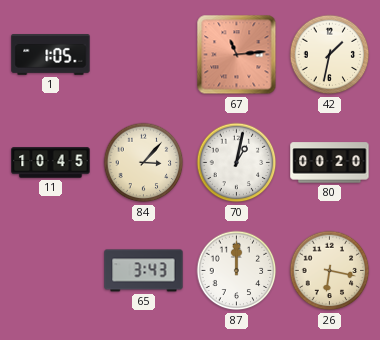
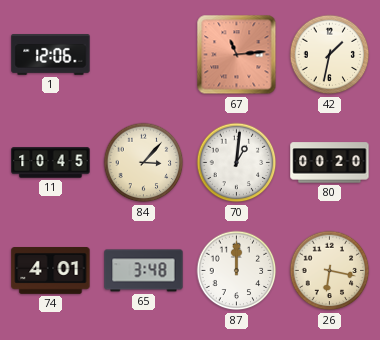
1: 1:05 -> 12:06 (51, 55)
70: 1:02 -> 1:01 (237, 163)
74: none -> 4:01 (51, 271)
65: 3:43 -> 3:48 (144, 271)
